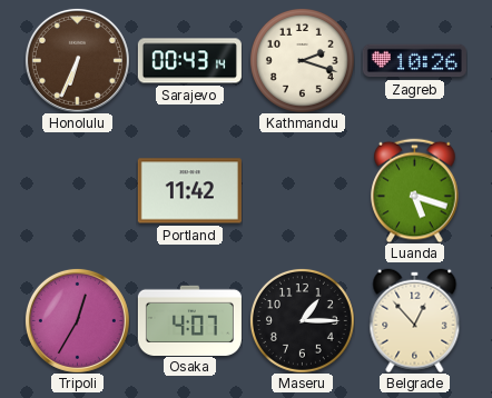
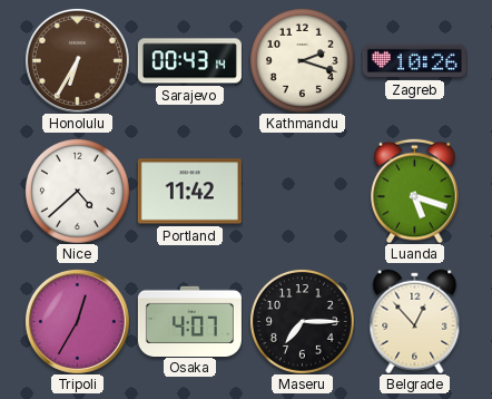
Honolulu: 6:34 -> 6:35 (77, 60)
Nice: none -> 4:38 (77, 191)
Maseru: 1:15 -> 7:15 (302, 321)
